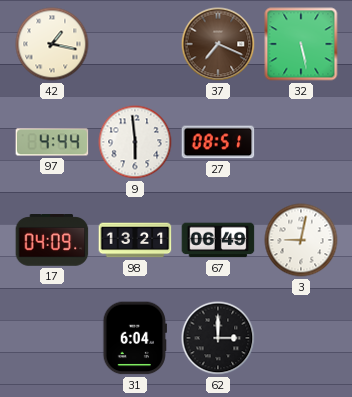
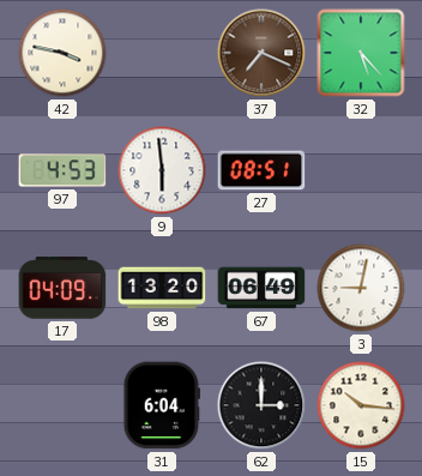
42: 1:17 -> 3:47 (62, 53)
32: 5:28 -> 5:23 (361, 53)
97: 4:44 -> 4:53 (62, 170)
98: 13:21 -> 13:20 (162, 288)
15: none -> 10:16 (361, 405)
